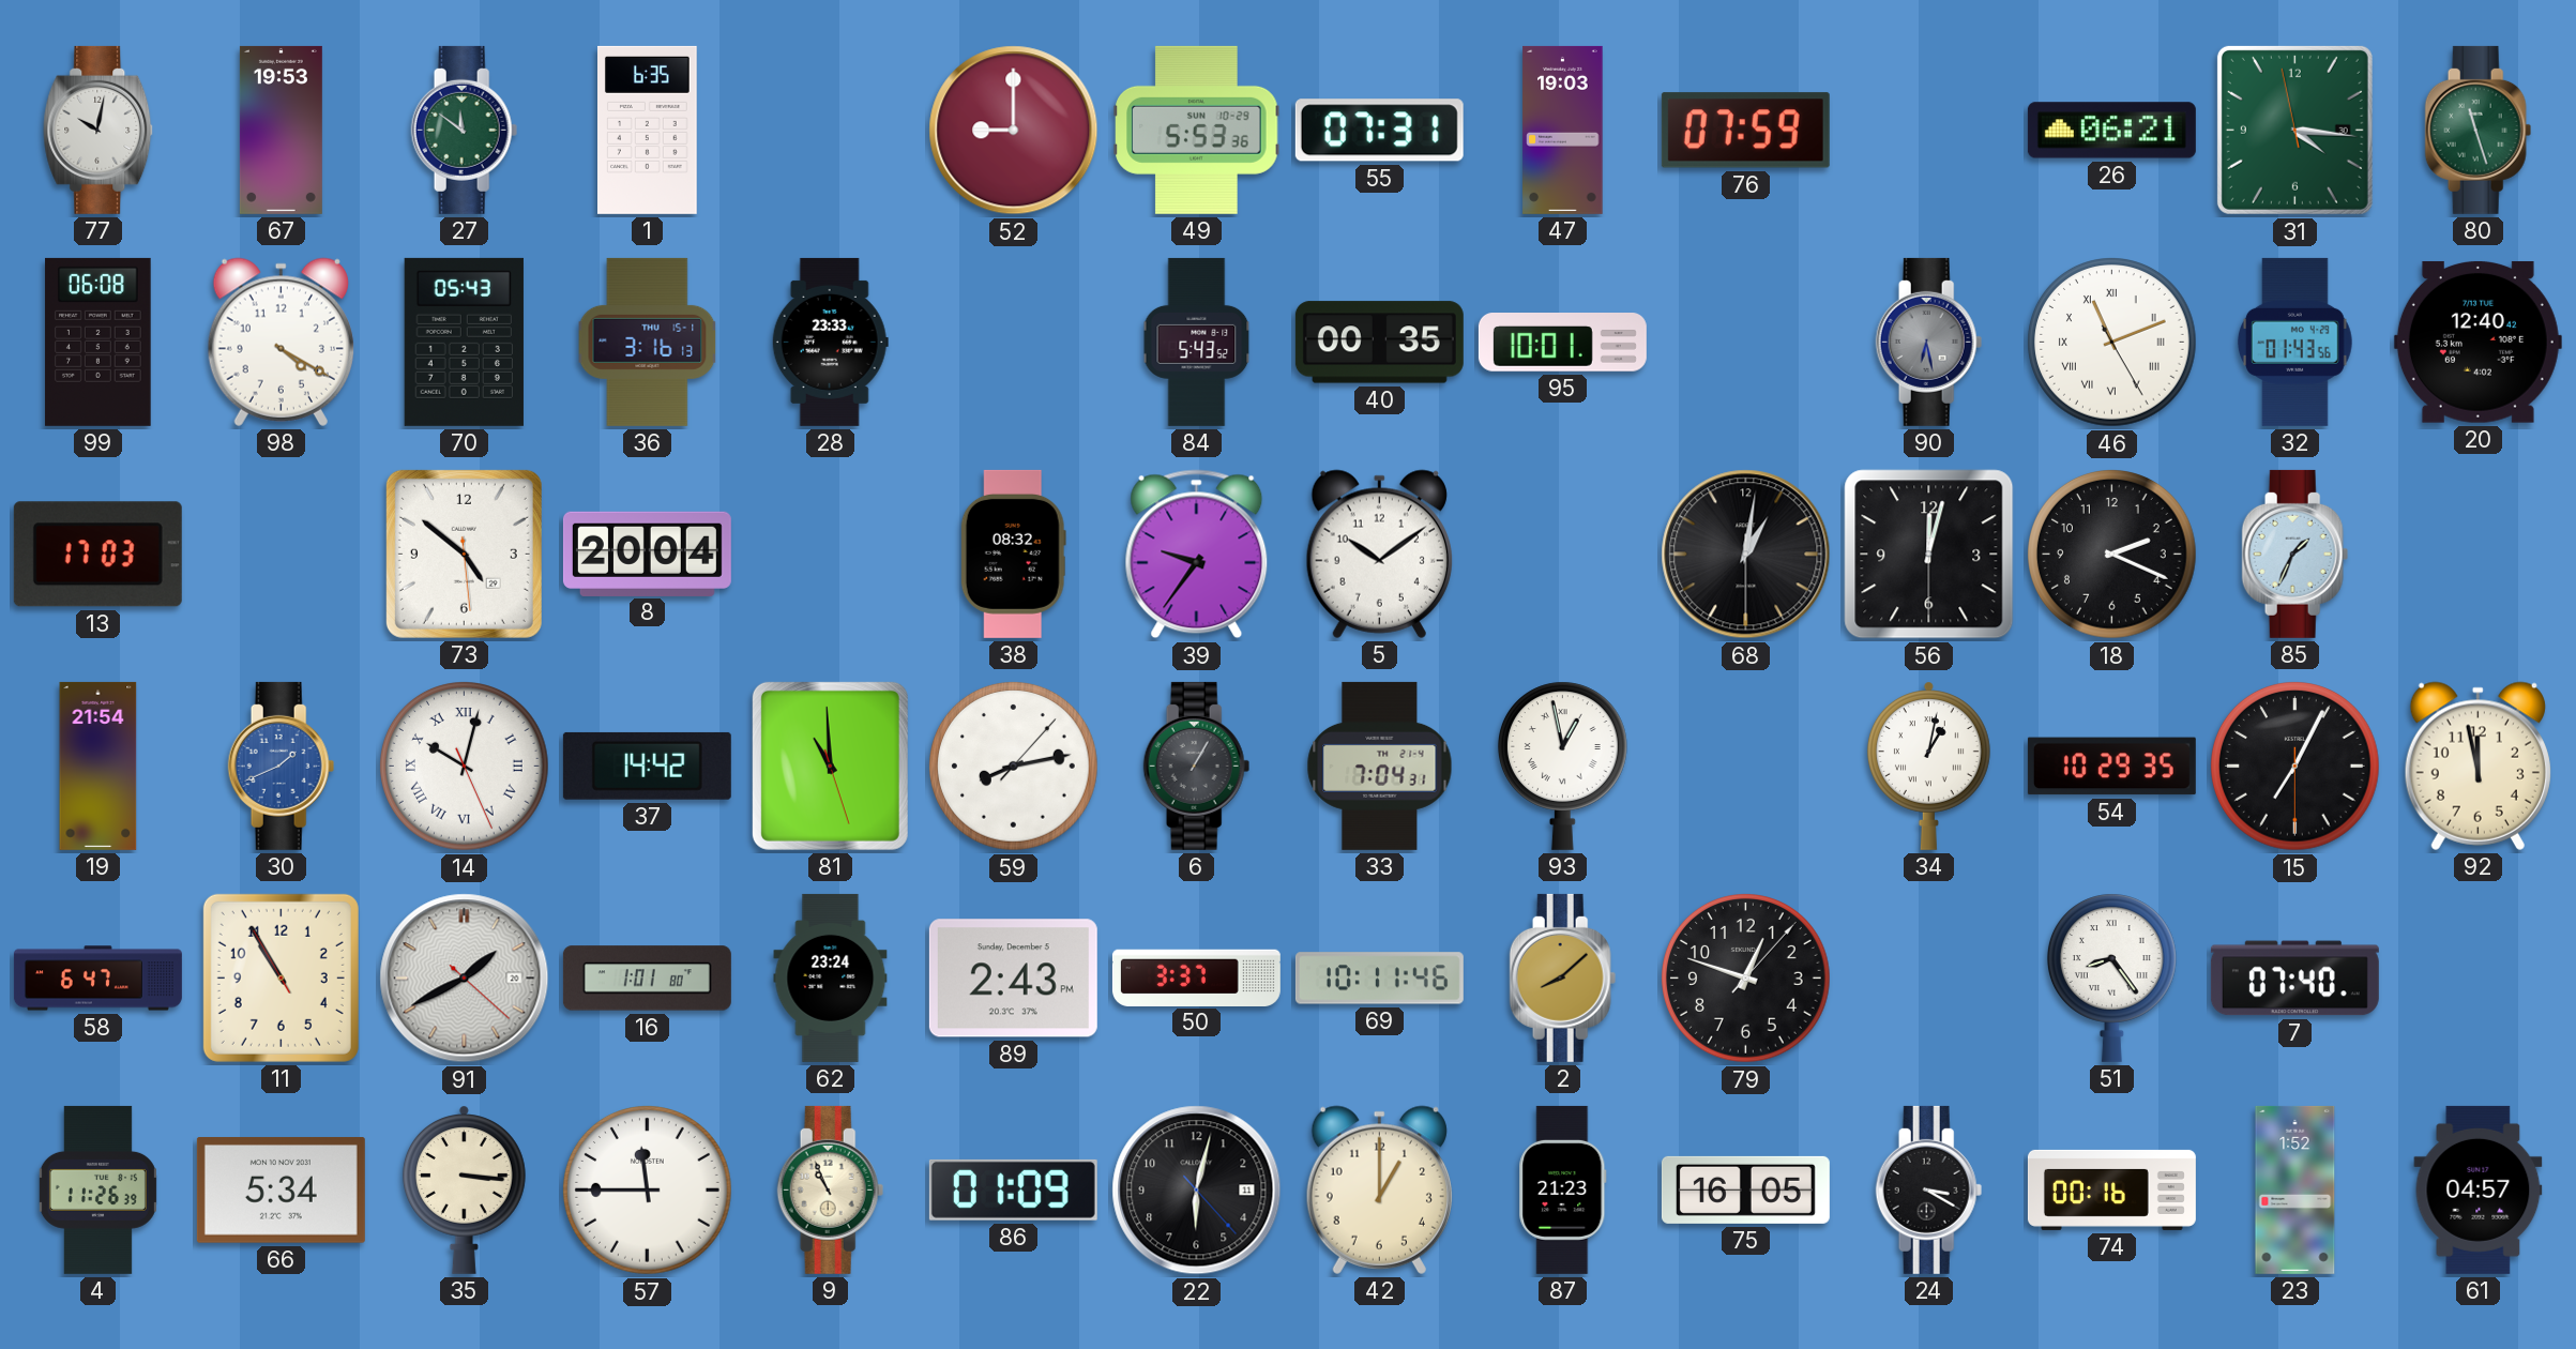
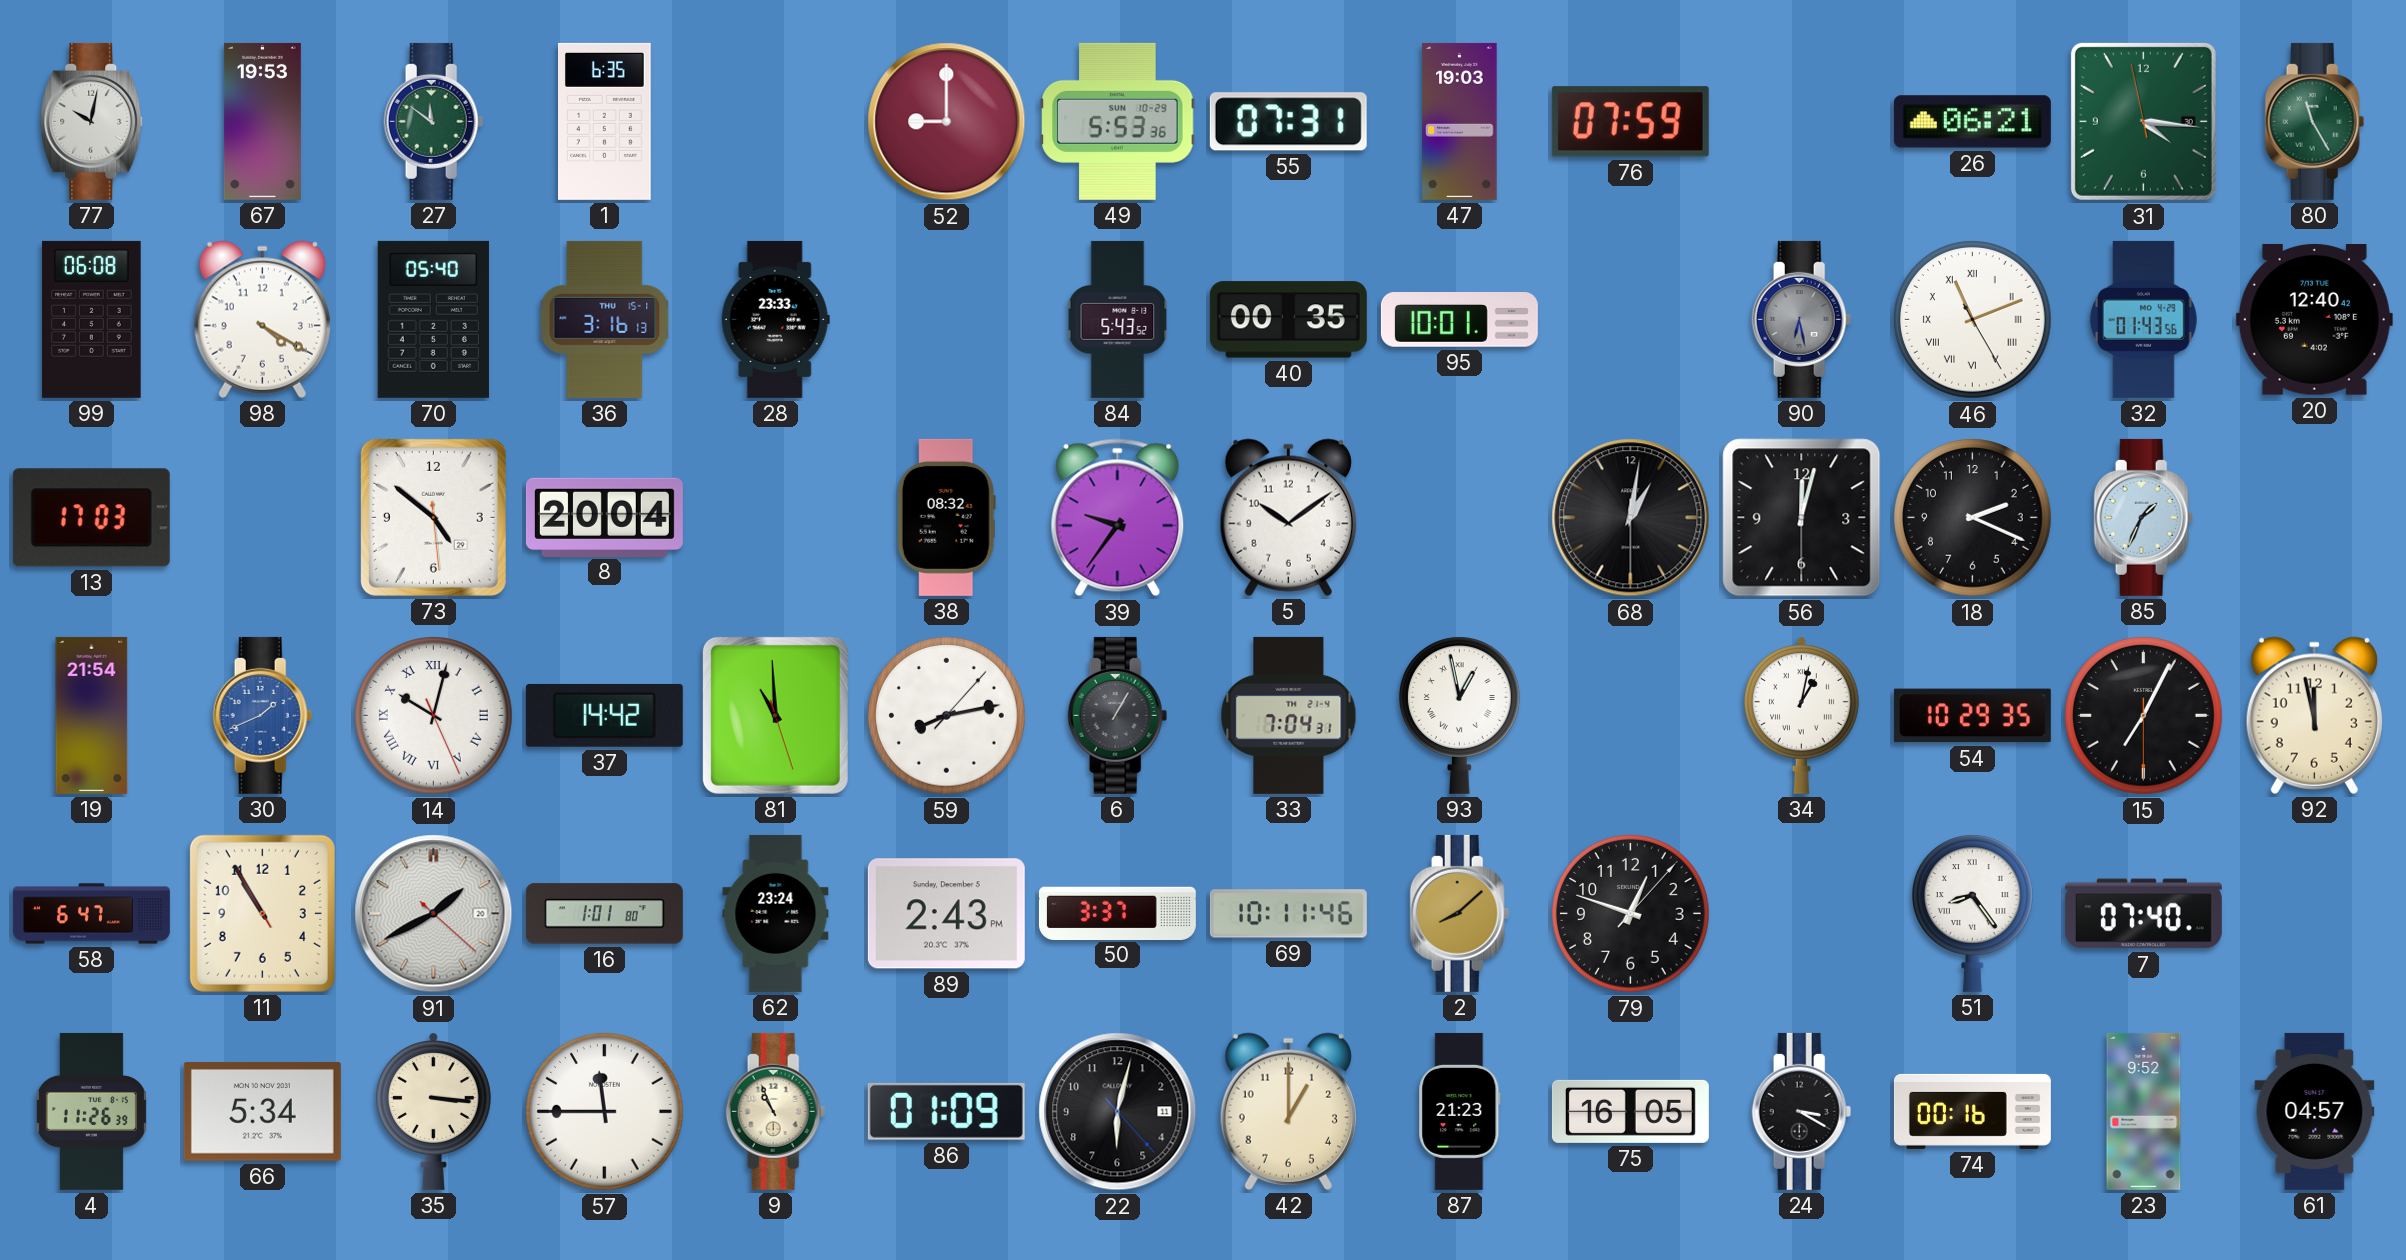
80: 11:27 -> 11:25 (2315, 121)
70: 05:43 -> 05:40 (433, 319)
23: 1:52 -> 9:52 (2144, 1111)
